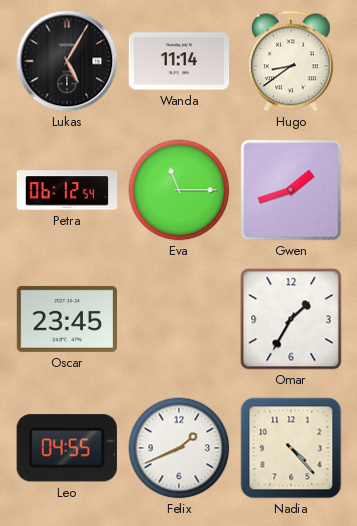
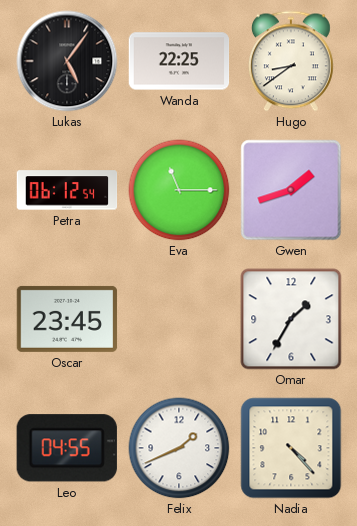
Lukas: 5:05 -> 5:06 (67, 61)
Wanda: 11:14 -> 22:25 (179, 61)
